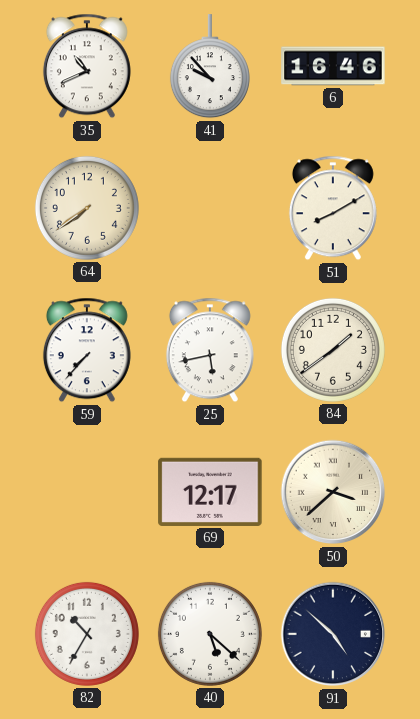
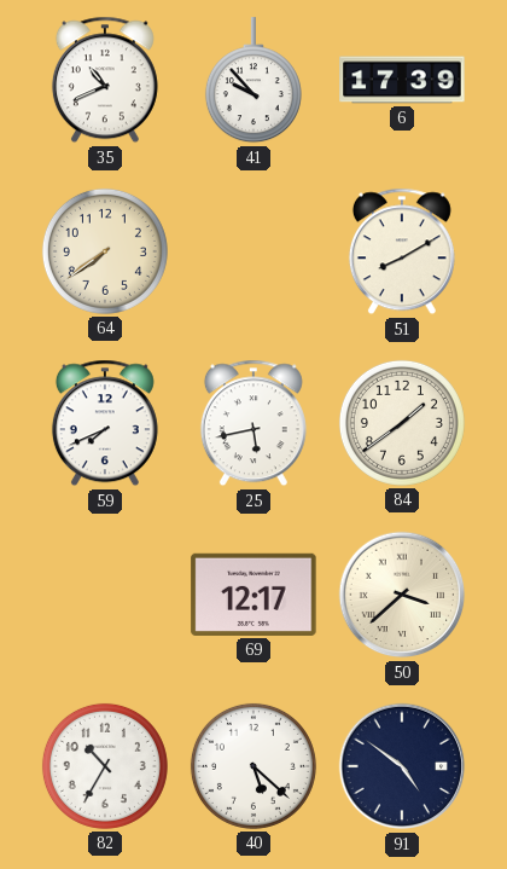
6: 16:46 -> 17:39 (402, 80)
59: 7:37 -> 7:41 (105, 423)
91: 4:52 -> 4:51 (402, 766)
